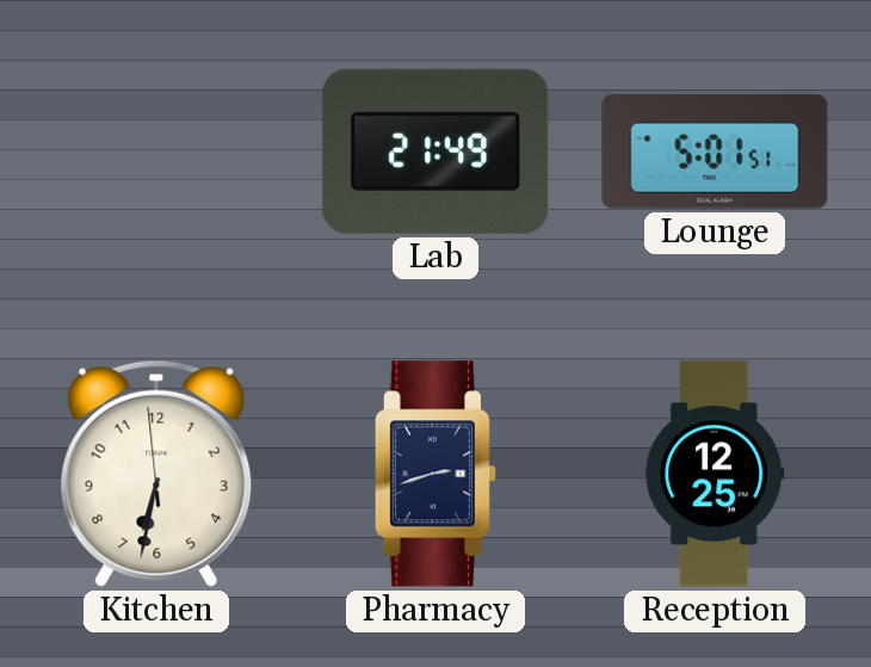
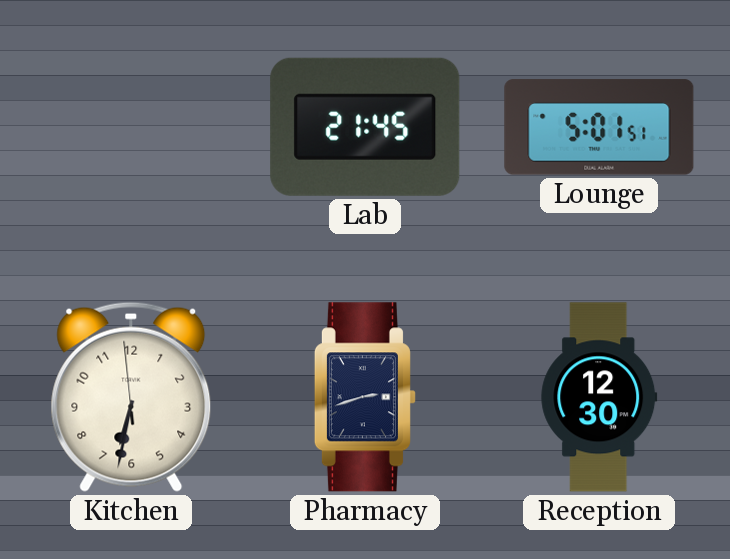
Lab: 21:49 -> 21:45 (365, 127)
Reception: 12:25 -> 12:30 (599, 397)
